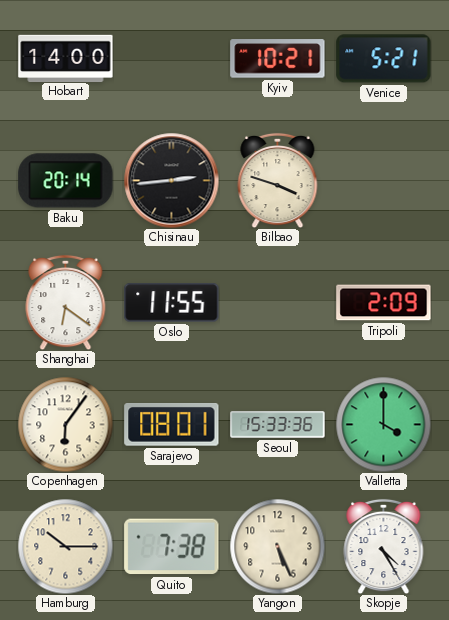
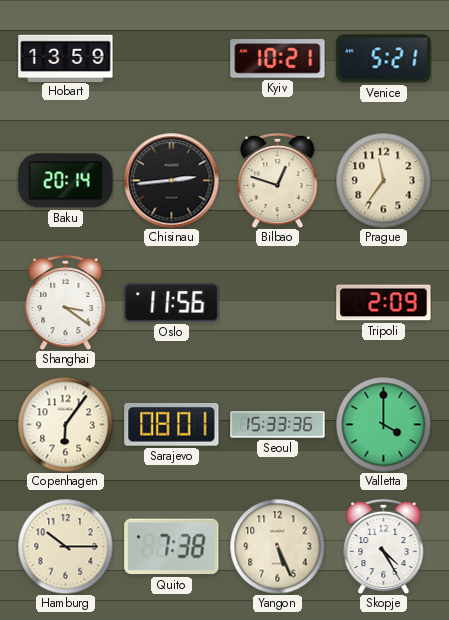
Hobart: 14:00 -> 13:59 (66, 58)
Bilbao: 3:48 -> 12:48 (278, 180)
Prague: none -> 11:36 (383, 180)
Shanghai: 6:21 -> 3:21 (66, 302)
Oslo: 11:55 -> 11:56 (172, 303)
